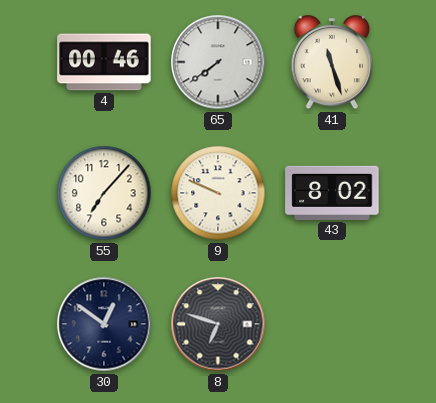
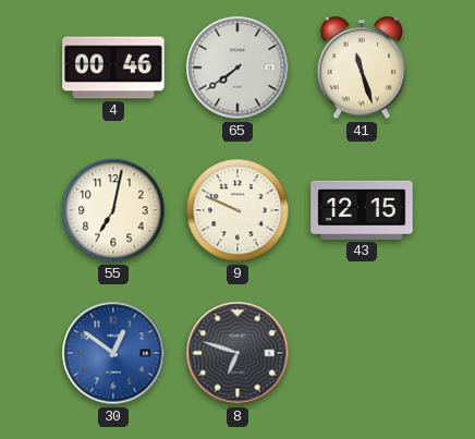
55: 7:07 -> 7:02 (113, 210)
43: 8:02 -> 12:15 (362, 210)
30 dial: navy -> blue (113, 353)
